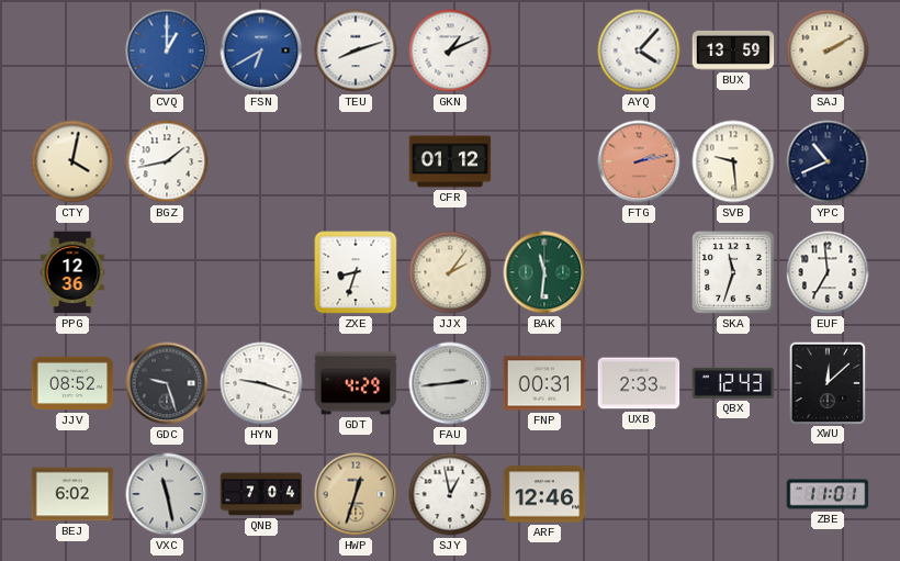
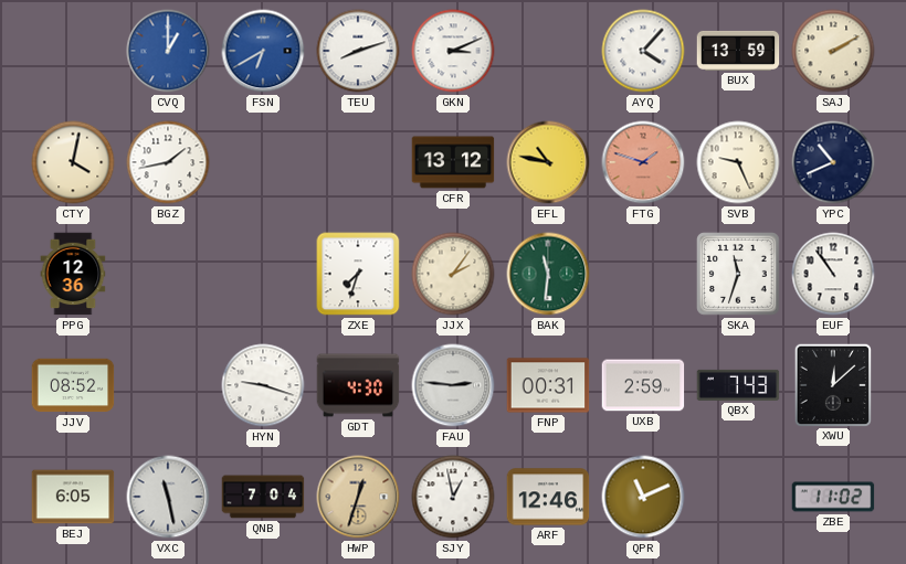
GKN: 1:11 -> 3:11 (453, 51)
CFR: 01:12 -> 13:12 (453, 162)
EFL: none -> 10:47 (548, 162)
FTG: 2:13 -> 1:48 (643, 162)
SVB: 9:29 -> 9:26 (738, 162)
ZXE: 8:33 -> 7:33 (358, 274)
EUF: 6:59 -> 10:54 (833, 274)
GDC: 9:27 -> none (167, 383)
GDT: 4:29 -> 4:30 (358, 385)
FAU: 2:44 -> 2:46 (453, 385)
UXB: 2:33 -> 2:59 (643, 385)
QBX: 12:43 -> 7:43 (738, 385)
BEJ: 6:02 -> 6:05 (73, 497)
QPR: none -> 11:11 (643, 497)
ZBE: 11:01 -> 11:02 (833, 497)
